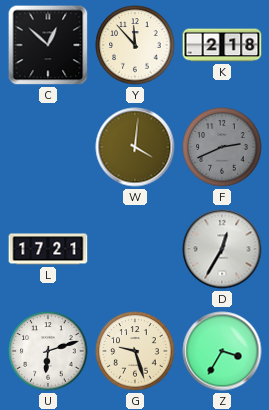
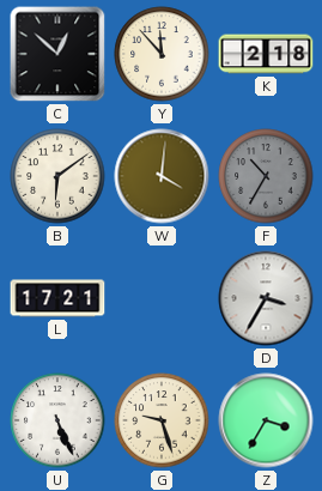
B: none -> 6:09 (57, 176)
F: 2:41 -> 10:35 (266, 176)
D: 12:35 -> 3:35 (266, 298)
U: 6:12 -> 5:26 (57, 420)
